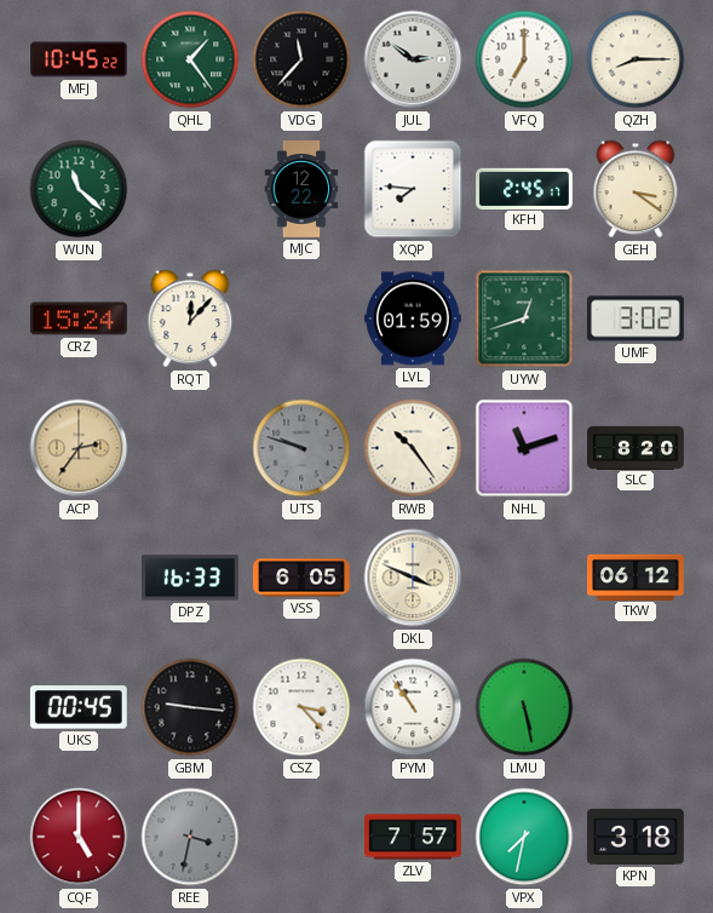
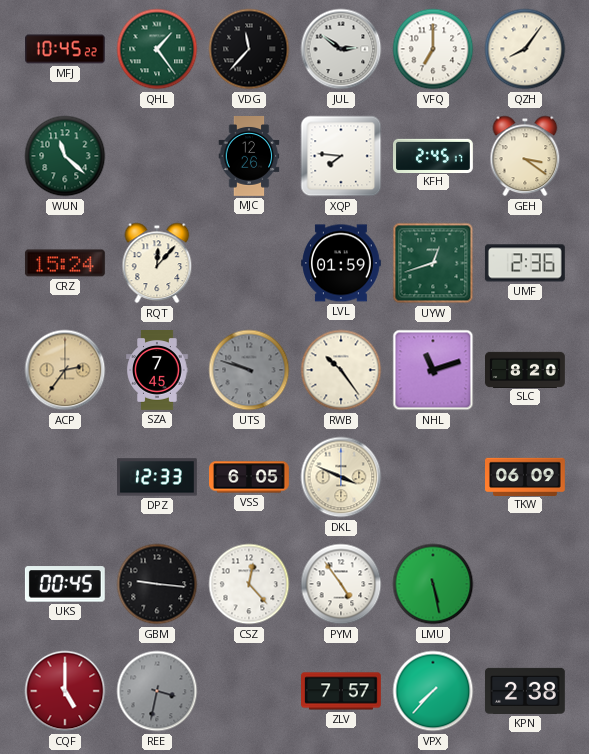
QZH: 8:15 -> 8:06 (525, 49)
MJC: 12:22 -> 12:26 (249, 157)
UMF: 3:02 -> 2:36 (525, 263)
SZA: none -> 7:45 (157, 371)
DPZ: 16:33 -> 12:33 (158, 477)
TKW: 06:12 -> 06:09 (525, 476)
CSZ: 3:23 -> 12:23 (249, 584)
PYM: 10:54 -> 4:54 (341, 584)
VPX: 7:32 -> 7:37 (433, 691)
KPN: 3:18 -> 2:38 (525, 691)
